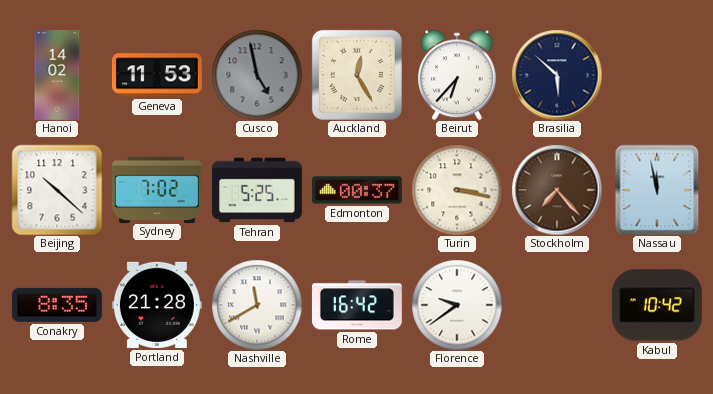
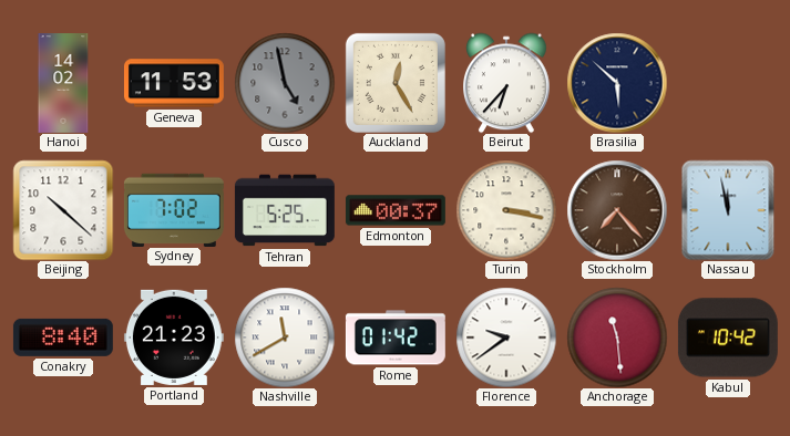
Conakry: 8:35 -> 8:40 (63, 338)
Portland: 21:28 -> 21:23 (174, 338)
Rome: 16:42 -> 01:42 (396, 338)
Anchorage: none -> 11:29 (617, 338)
